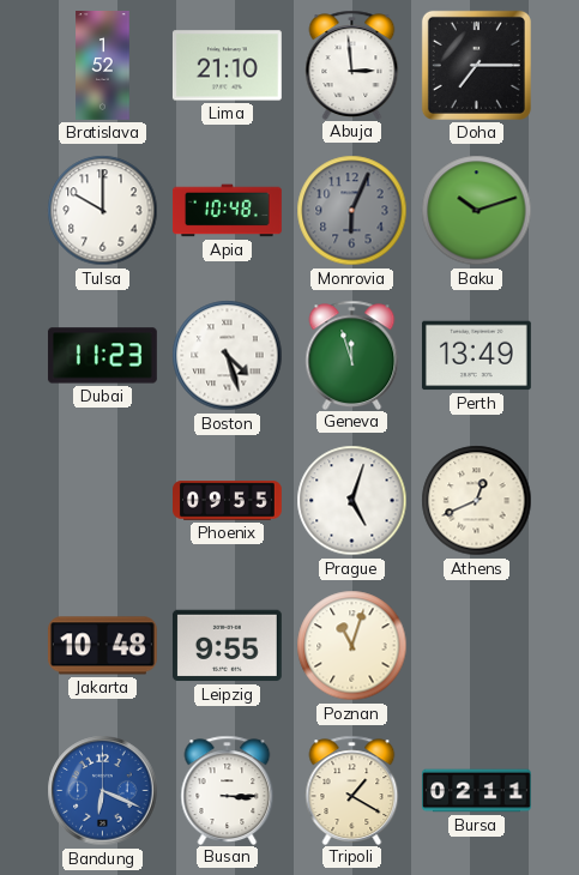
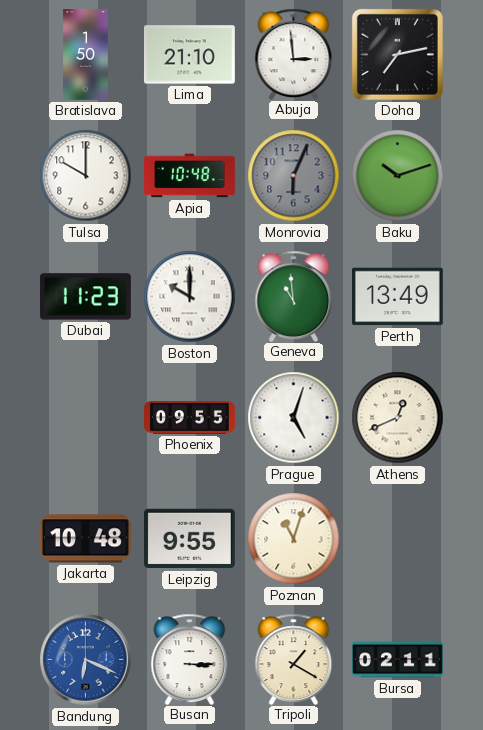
Bratislava: 1:52 -> 1:50 (86, 55)
Doha: 7:15 -> 7:13 (397, 54)
Boston: 4:27 -> 10:00 (190, 297)
Geneva: 11:57 -> 10:59 (294, 296)
